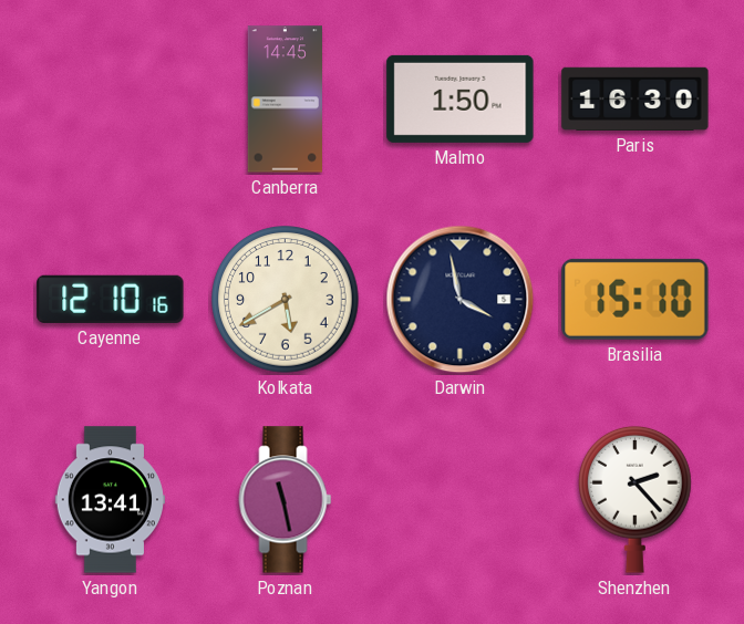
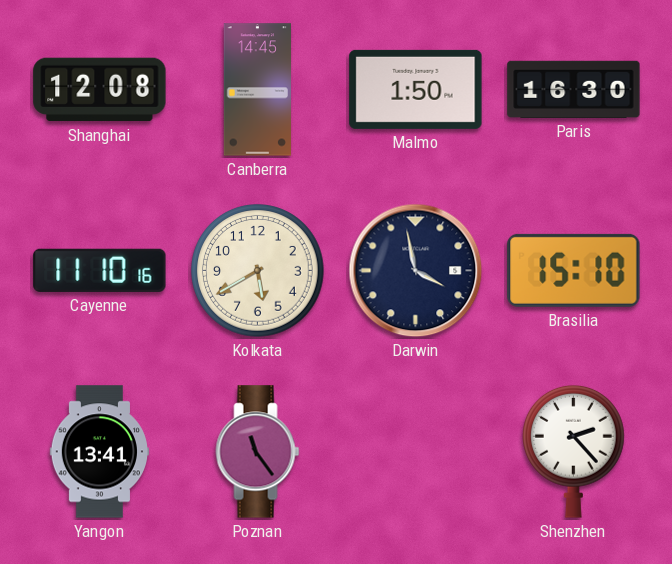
Shanghai: none -> 12:08 (100, 90)
Cayenne: 12:10 -> 11:10 (100, 270)
Poznan: 11:28 -> 11:24 (258, 452)
